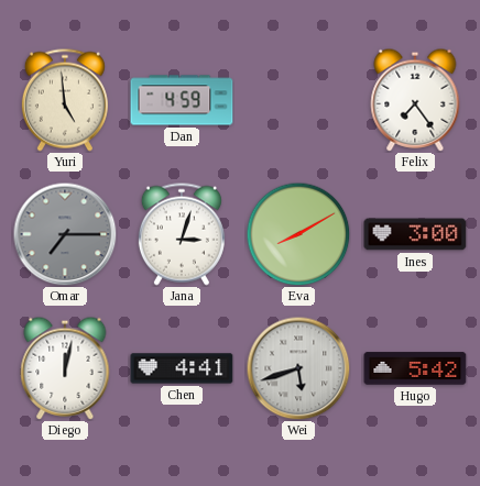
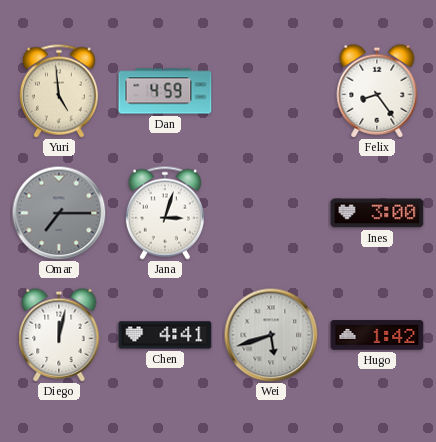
Felix: 7:24 -> 8:24 (377, 91)
Eva: 8:10 -> none (298, 234)
Hugo: 5:42 -> 1:42 (377, 335)
